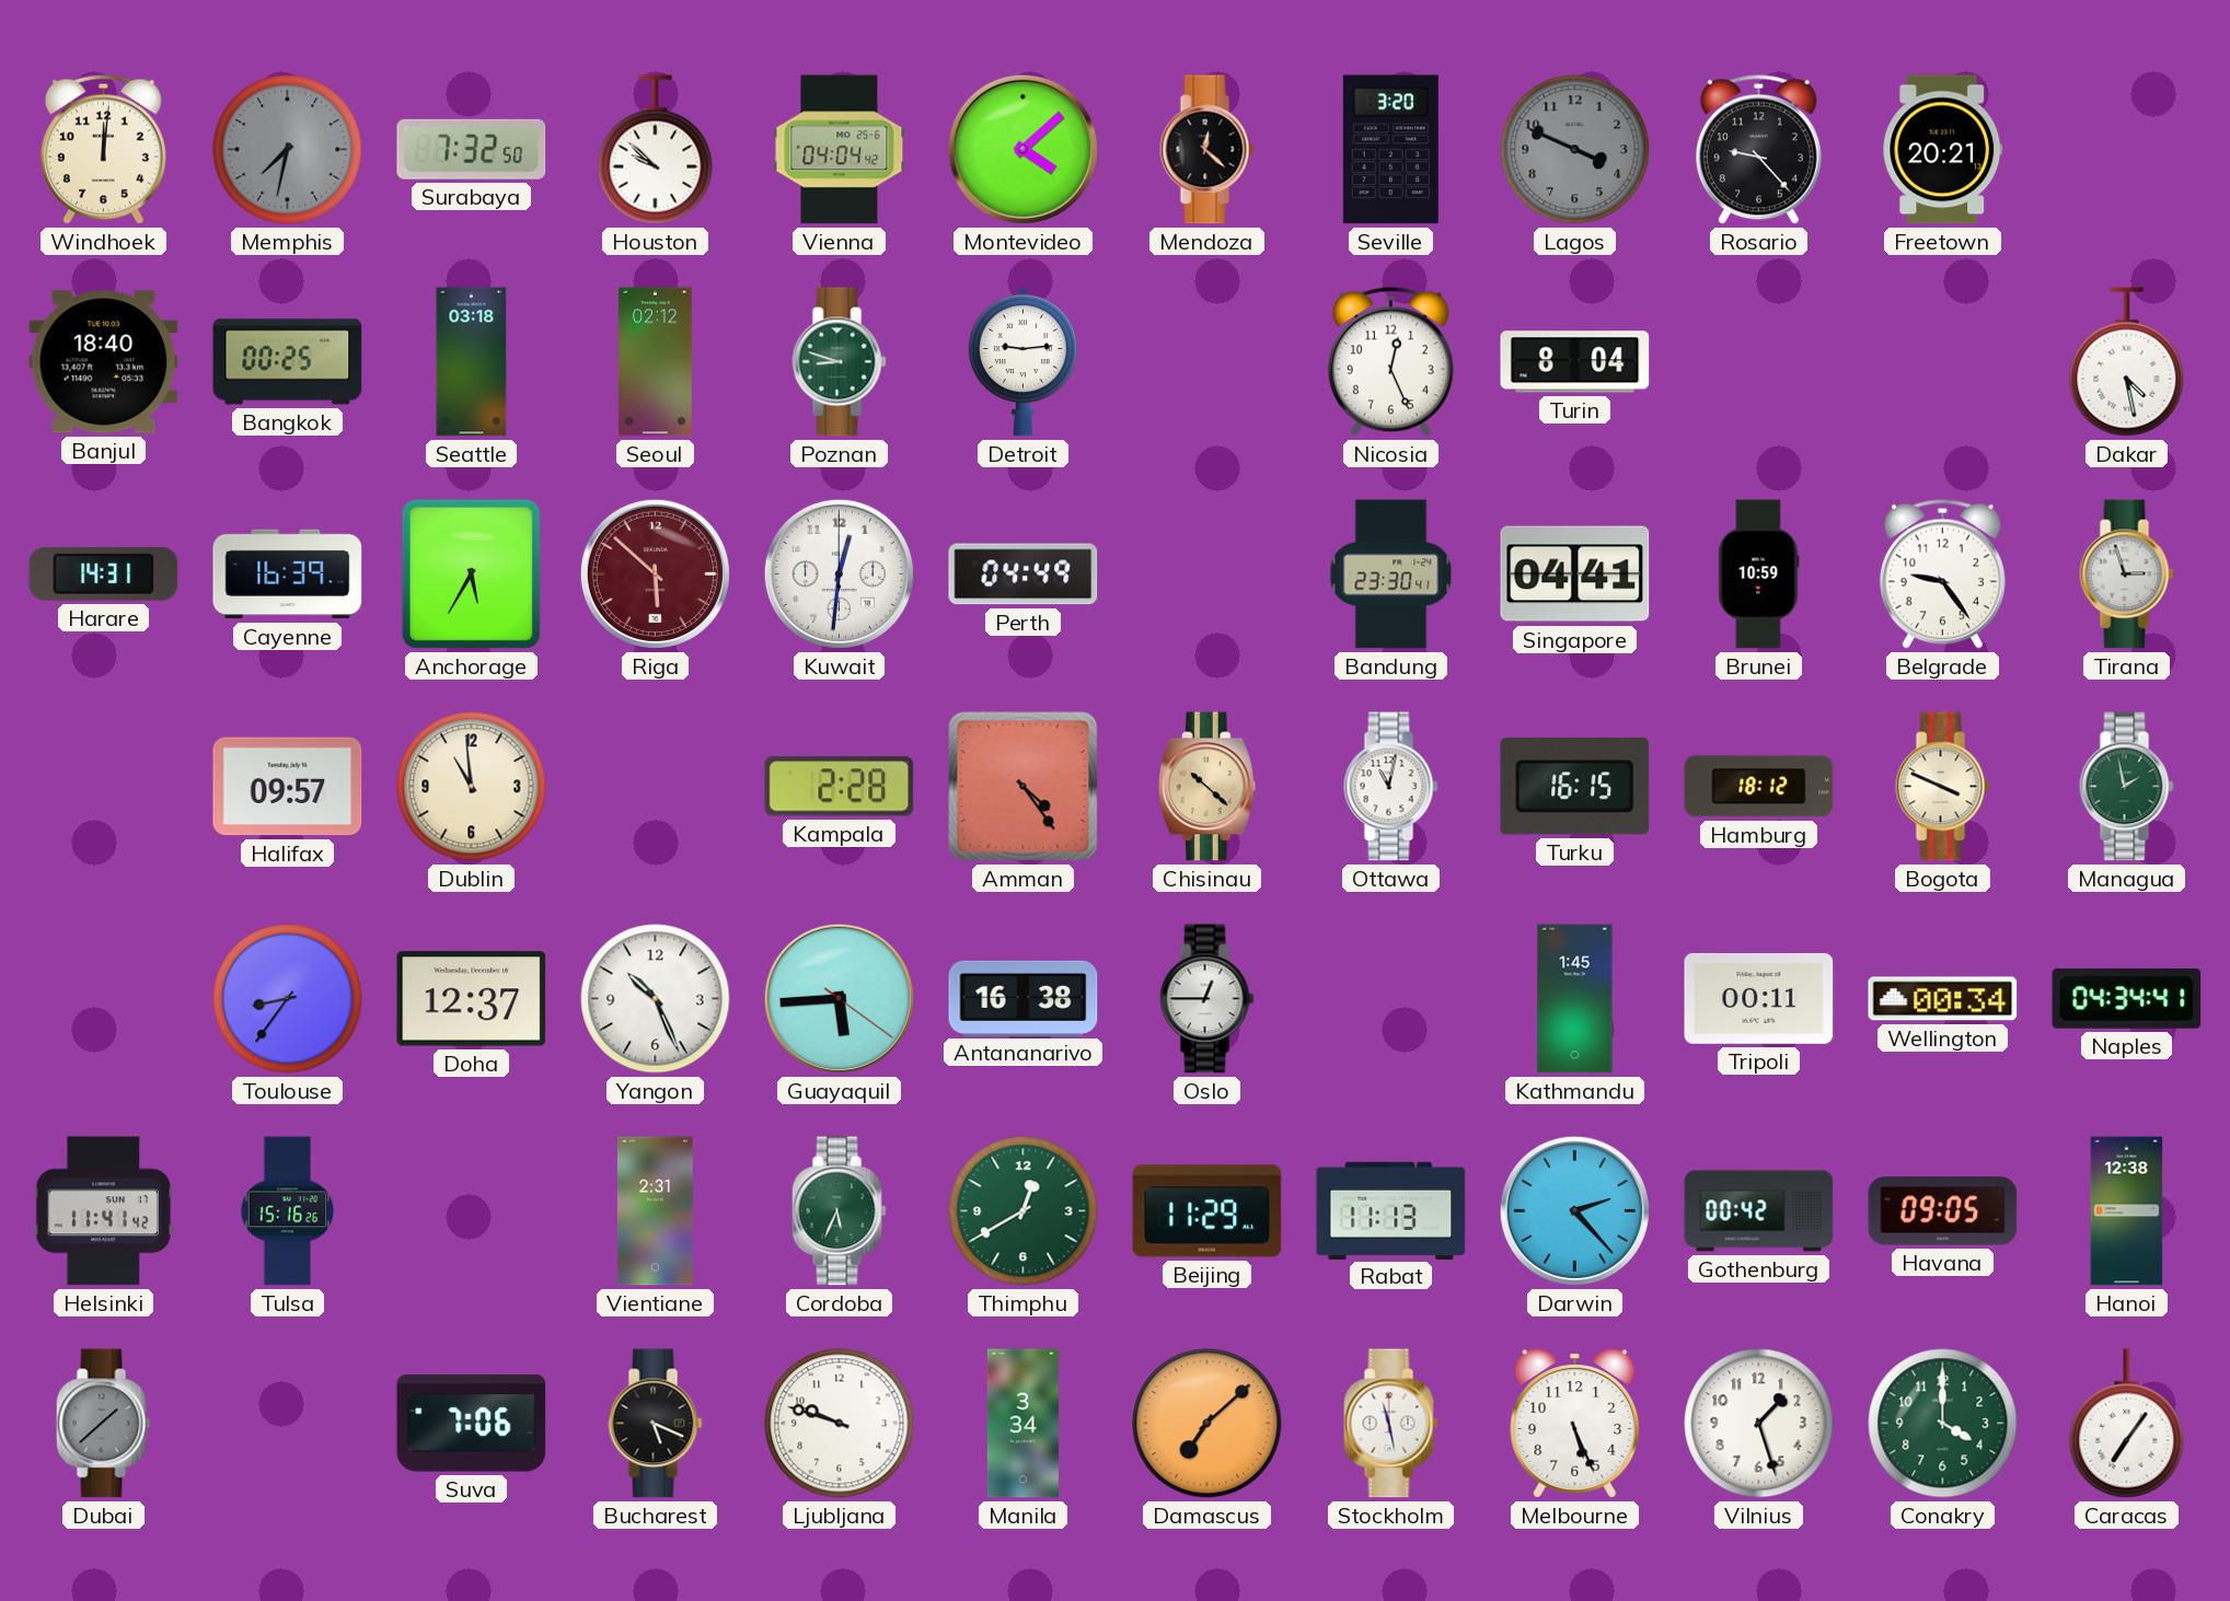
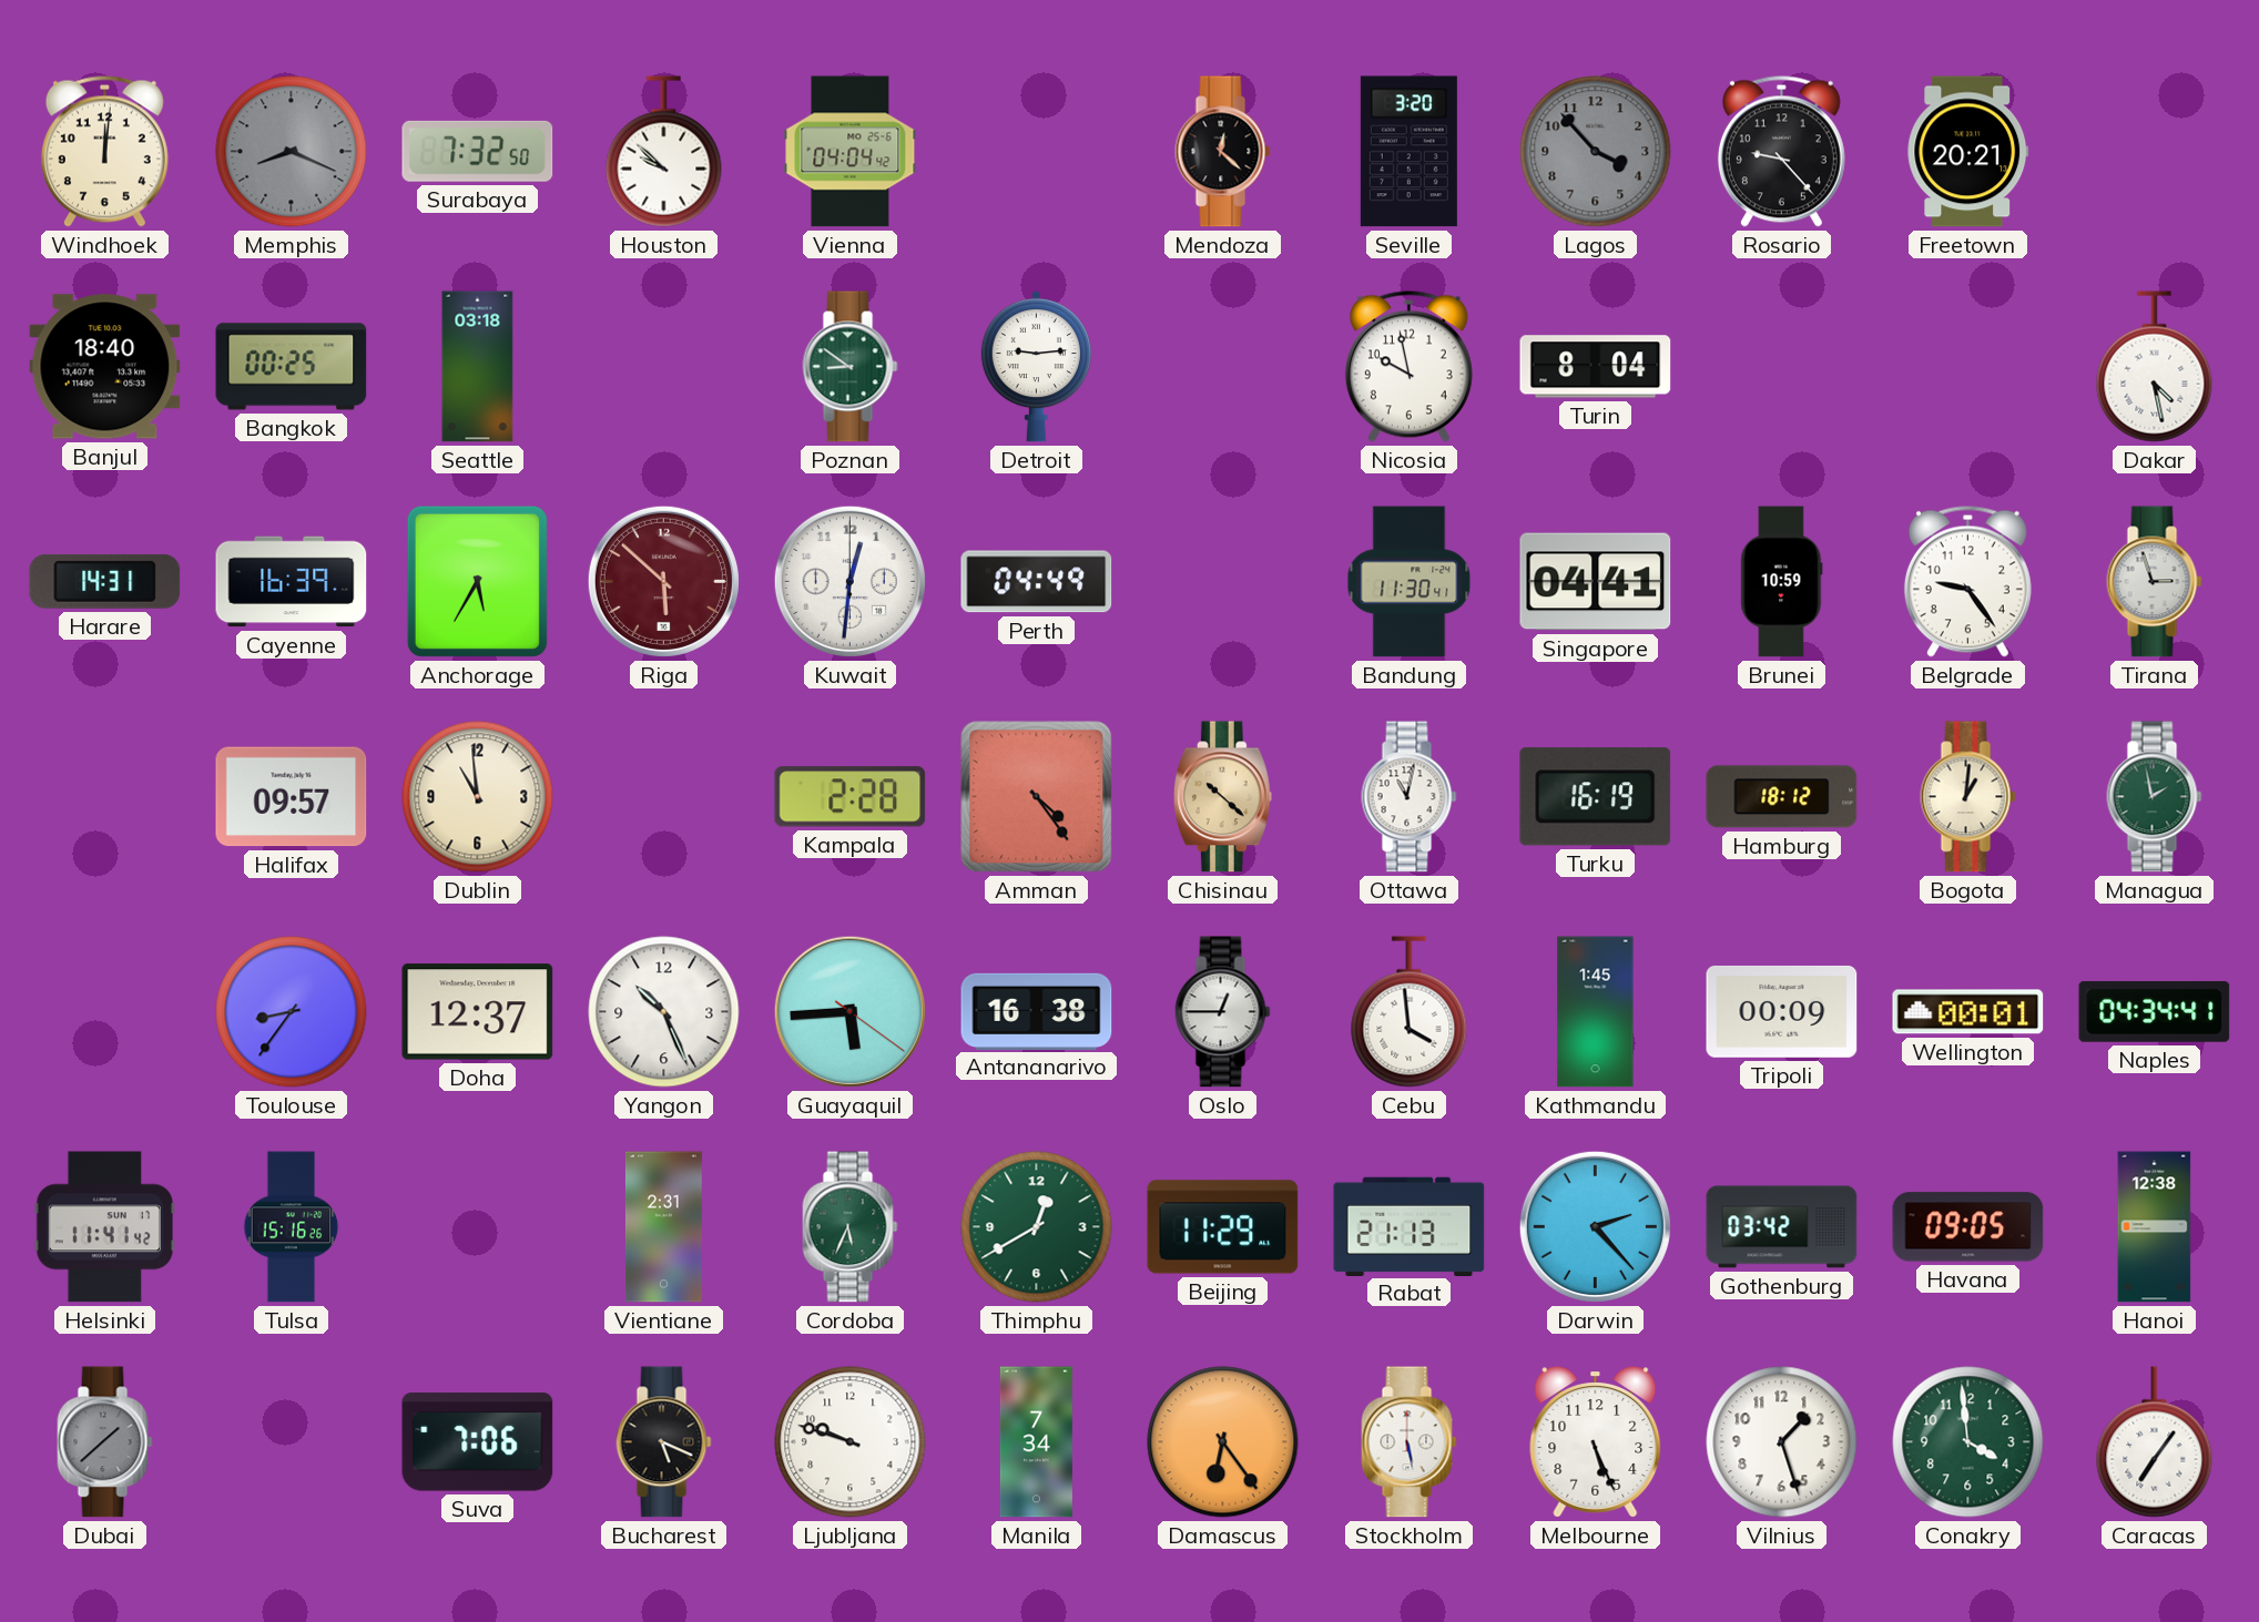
Memphis: 7:32 -> 8:19 (292, 152)
Montevideo: 4:08 -> none (1022, 149)
Lagos: 3:49 -> 3:53 (1596, 152)
Seoul: 02:12 -> none (656, 362)
Poznan: 8:48 -> 8:51 (851, 367)
Nicosia: 12:26 -> 9:58 (1408, 366)
Bandung: 23:30 -> 11:30 (1410, 582)
Turku: 16:15 -> 16:19 (1596, 797)
Bogota: 3:49 -> 1:01 (1968, 797)
Cebu: none -> 3:59 (1410, 1012)
Tripoli: 00:11 -> 00:09 (1782, 1011)
Wellington: 00:34 -> 00:01 (1968, 1012)
Rabat: 11:13 -> 21:13 (1410, 1226)
Gothenburg: 00:42 -> 03:42 (1782, 1227)
Manila: 3:34 -> 7:34 (1036, 1442)
Damascus: 7:08 -> 6:24 (1223, 1442)
Stockholm: 11:28 -> 5:28 (1410, 1442)
Conakry: 4:00 -> 3:59 (1968, 1442)
